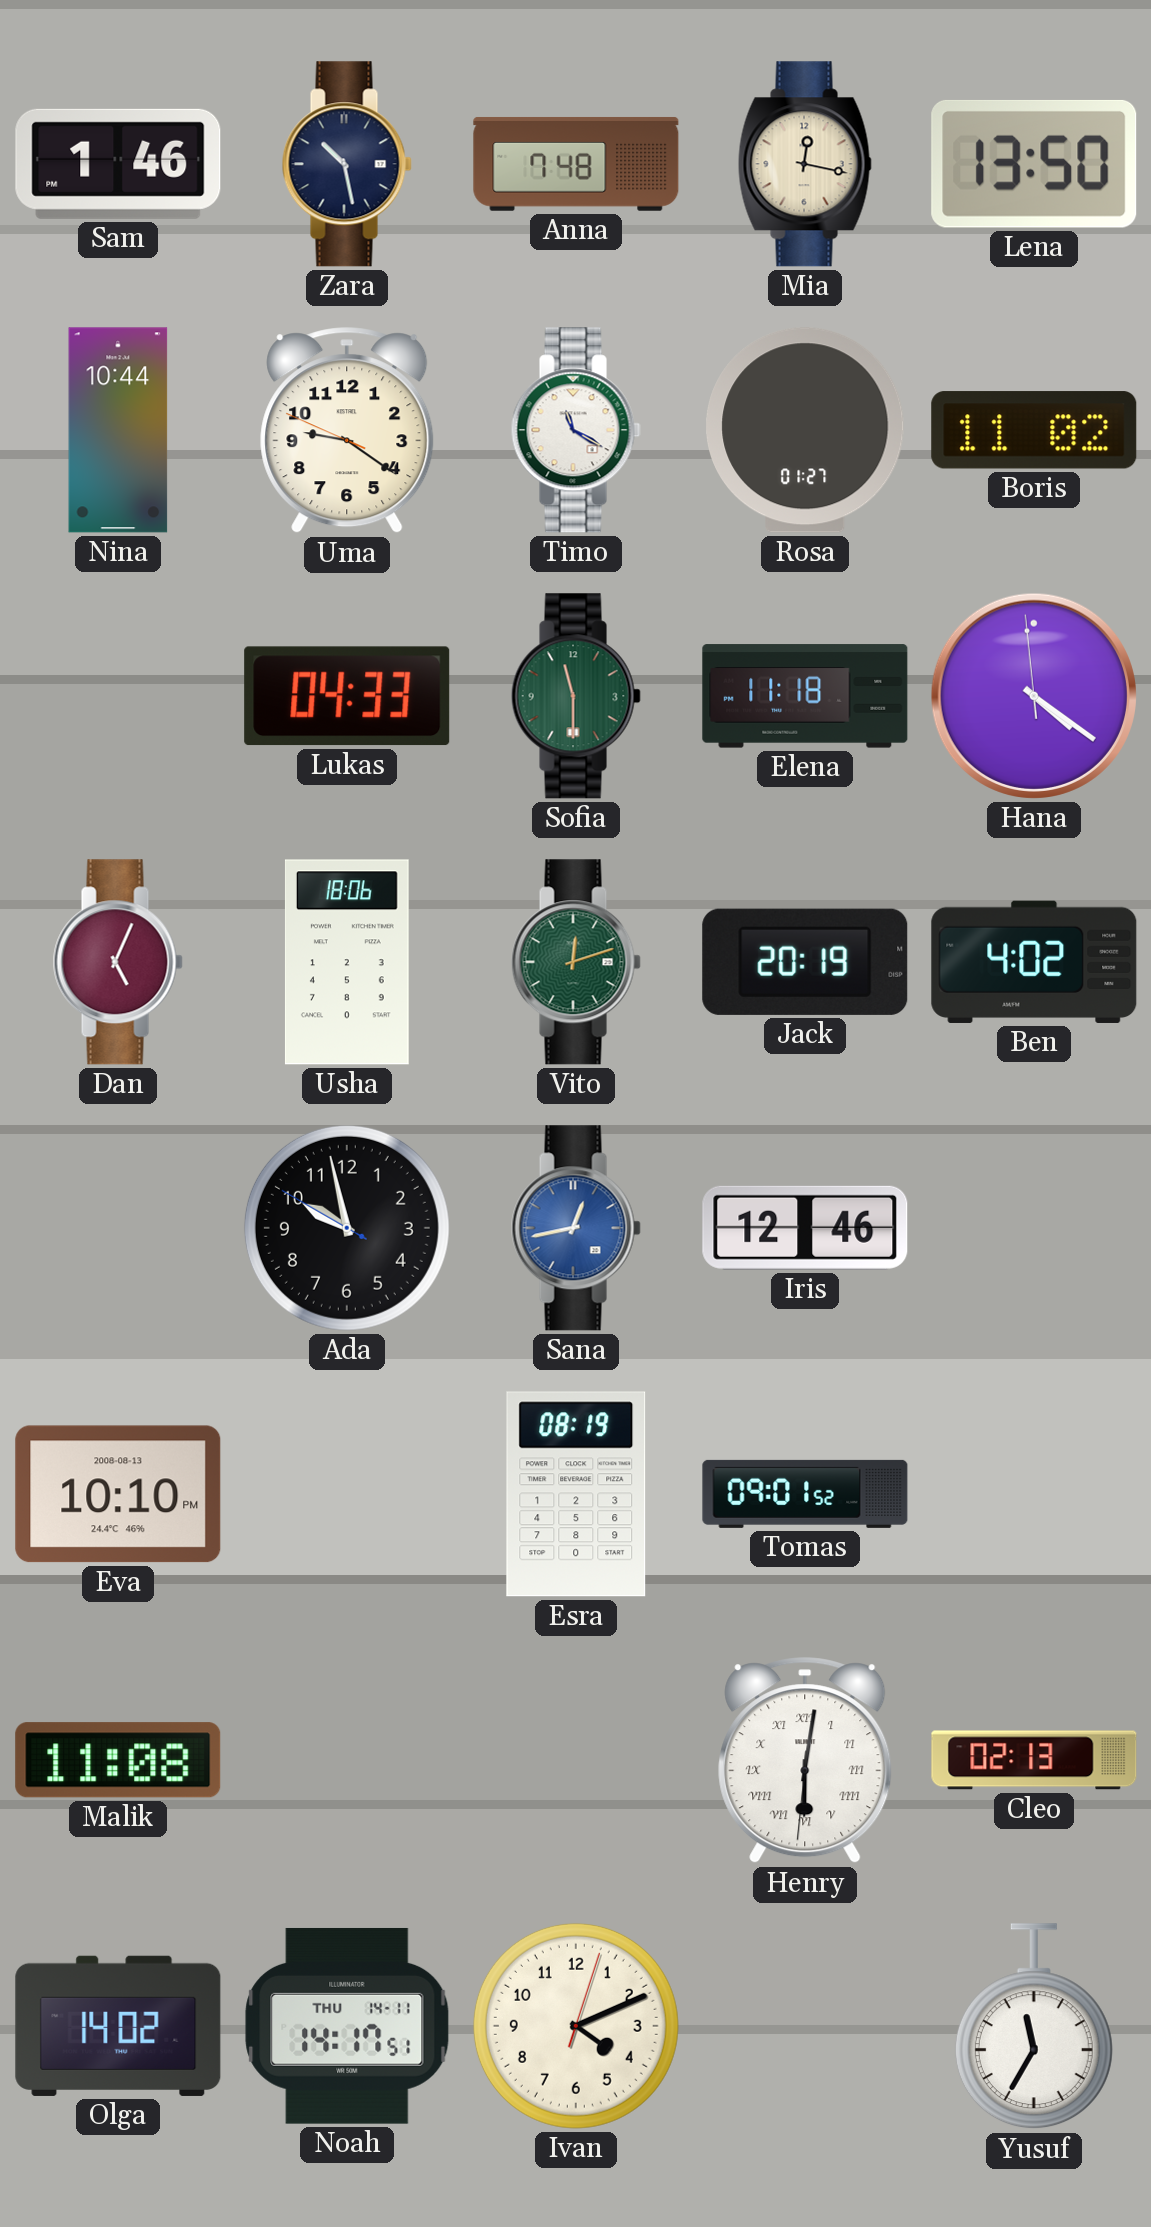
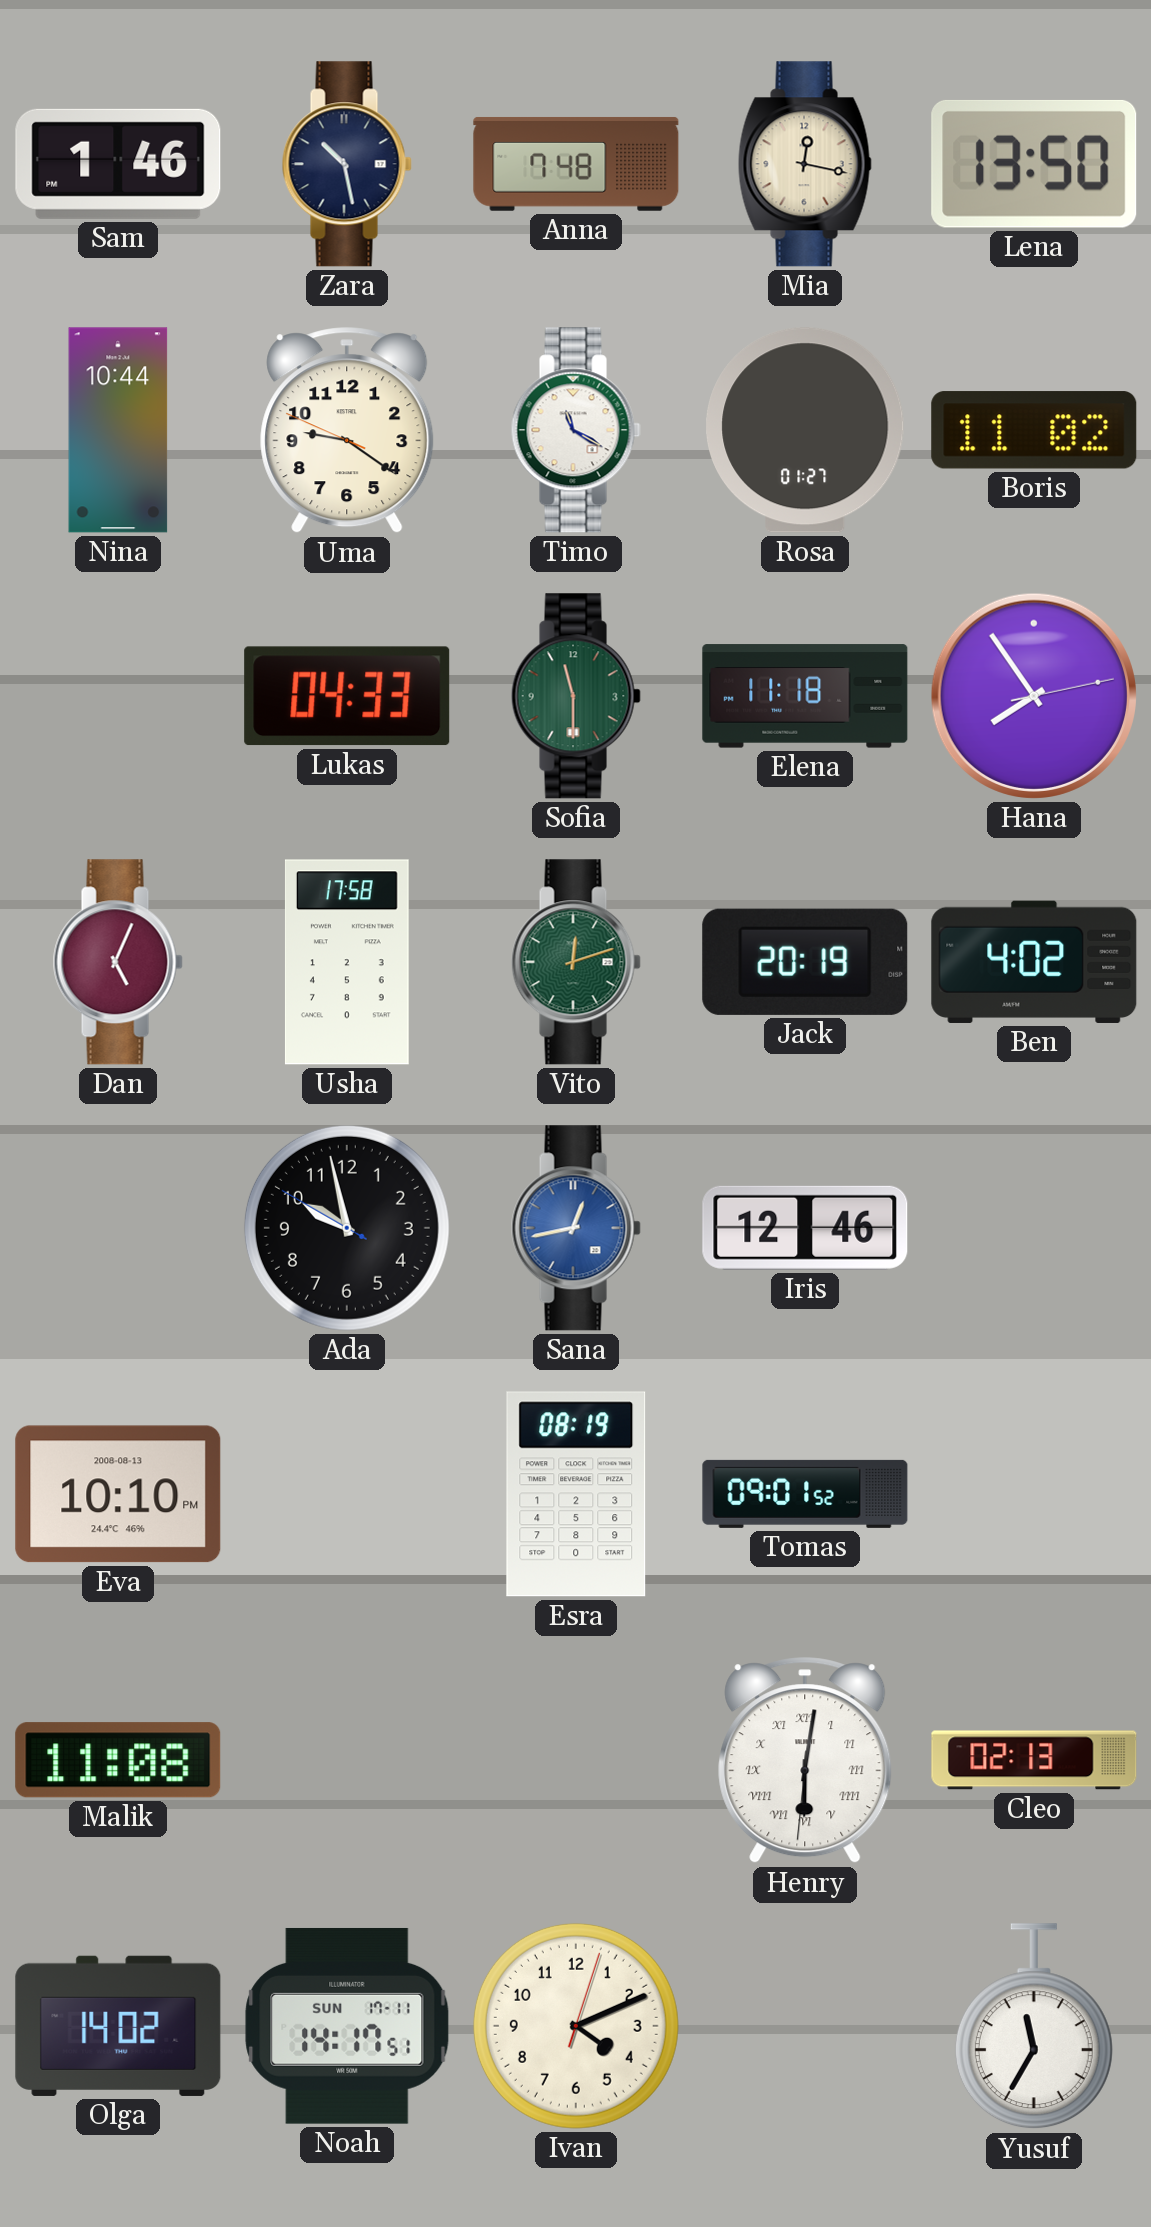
Hana: 4:20 -> 7:54 (1034, 696)
Usha: 18:06 -> 17:58 (347, 962)
Noah date: THU 14-11 -> SUN 17-11 (347, 2026)
